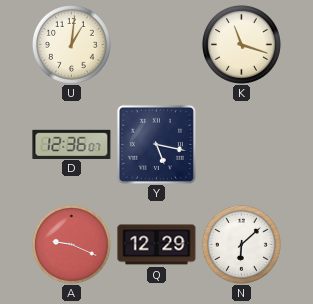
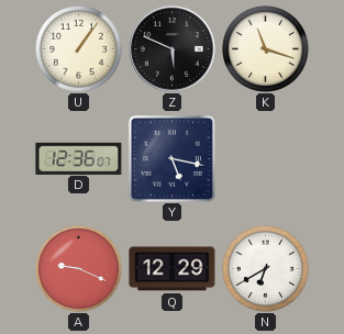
U: 1:01 -> 1:06 (78, 48)
Z: none -> 5:49 (173, 49)
N: 6:08 -> 6:40 (265, 268)
